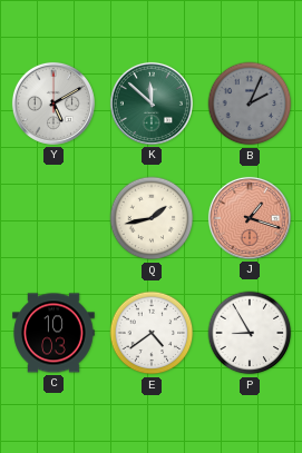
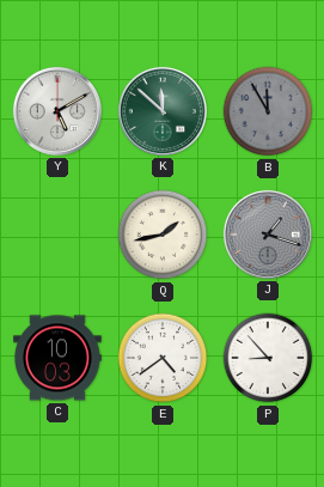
B: 2:04 -> 11:55 (268, 111)
J dial: salmon -> grey (268, 235)
P: 8:55 -> 8:53 (268, 358)
